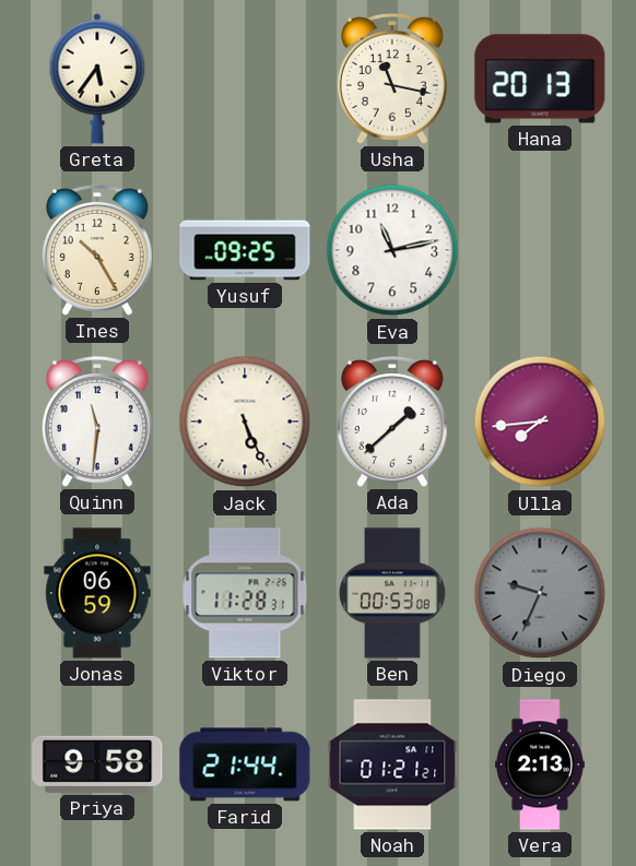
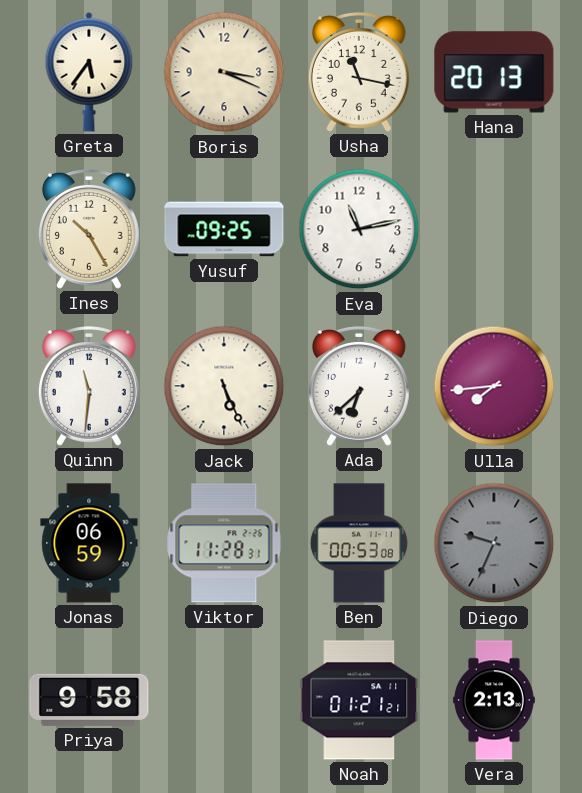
Boris: none -> 3:19 (224, 72)
Ada: 1:38 -> 6:38 (359, 387)
Farid: 21:44 -> none (245, 764)
